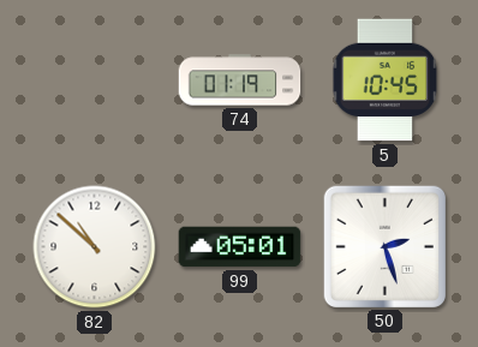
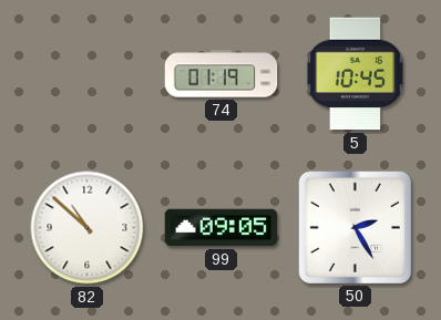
99: 05:01 -> 09:05 (222, 228)
50: 2:27 -> 2:25 (355, 227)
